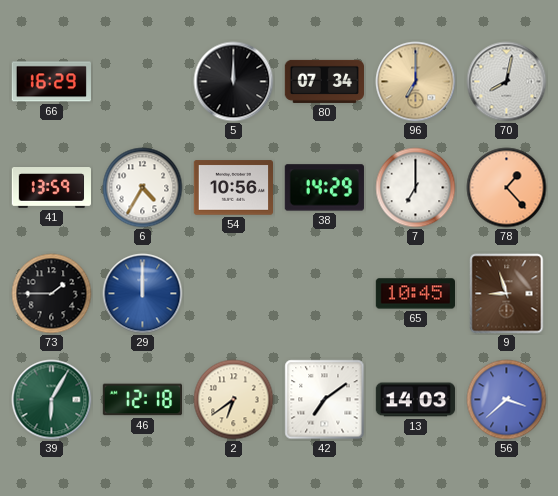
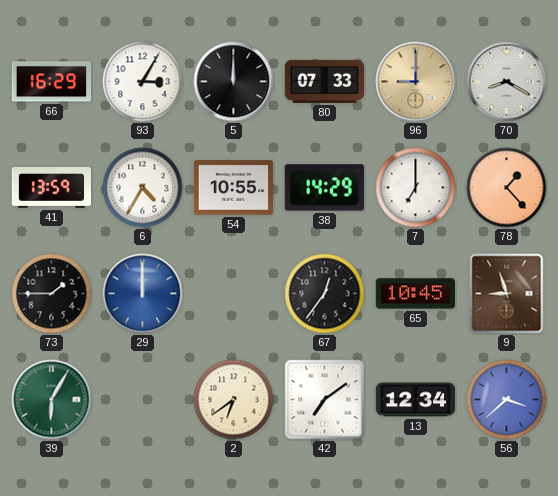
93: none -> 3:05 (143, 82)
80: 07:34 -> 07:33 (324, 81)
96: 7:00 -> 9:00 (416, 82)
70: 8:02 -> 8:20 (507, 82)
54: 10:56 -> 10:55 (233, 188)
67: none -> 12:36 (325, 294)
46: 12:18 -> none (142, 400)
13: 14:03 -> 12:34 (416, 400)
